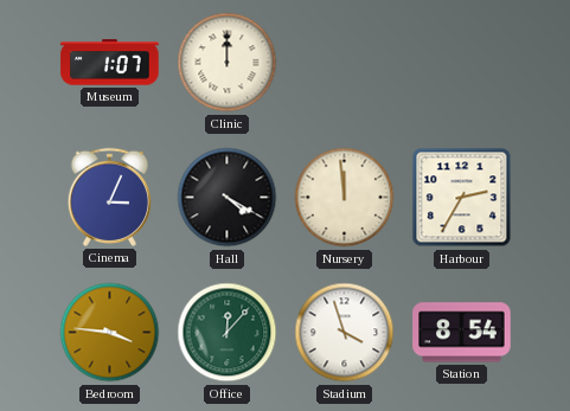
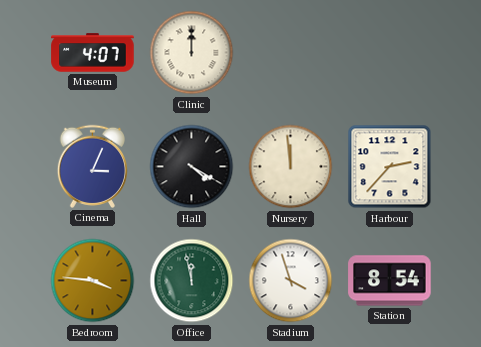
Museum: 1:07 -> 4:07 (93, 53)
Harbour: 2:35 -> 2:37 (390, 167)
Office: 12:07 -> 11:58 (192, 281)
